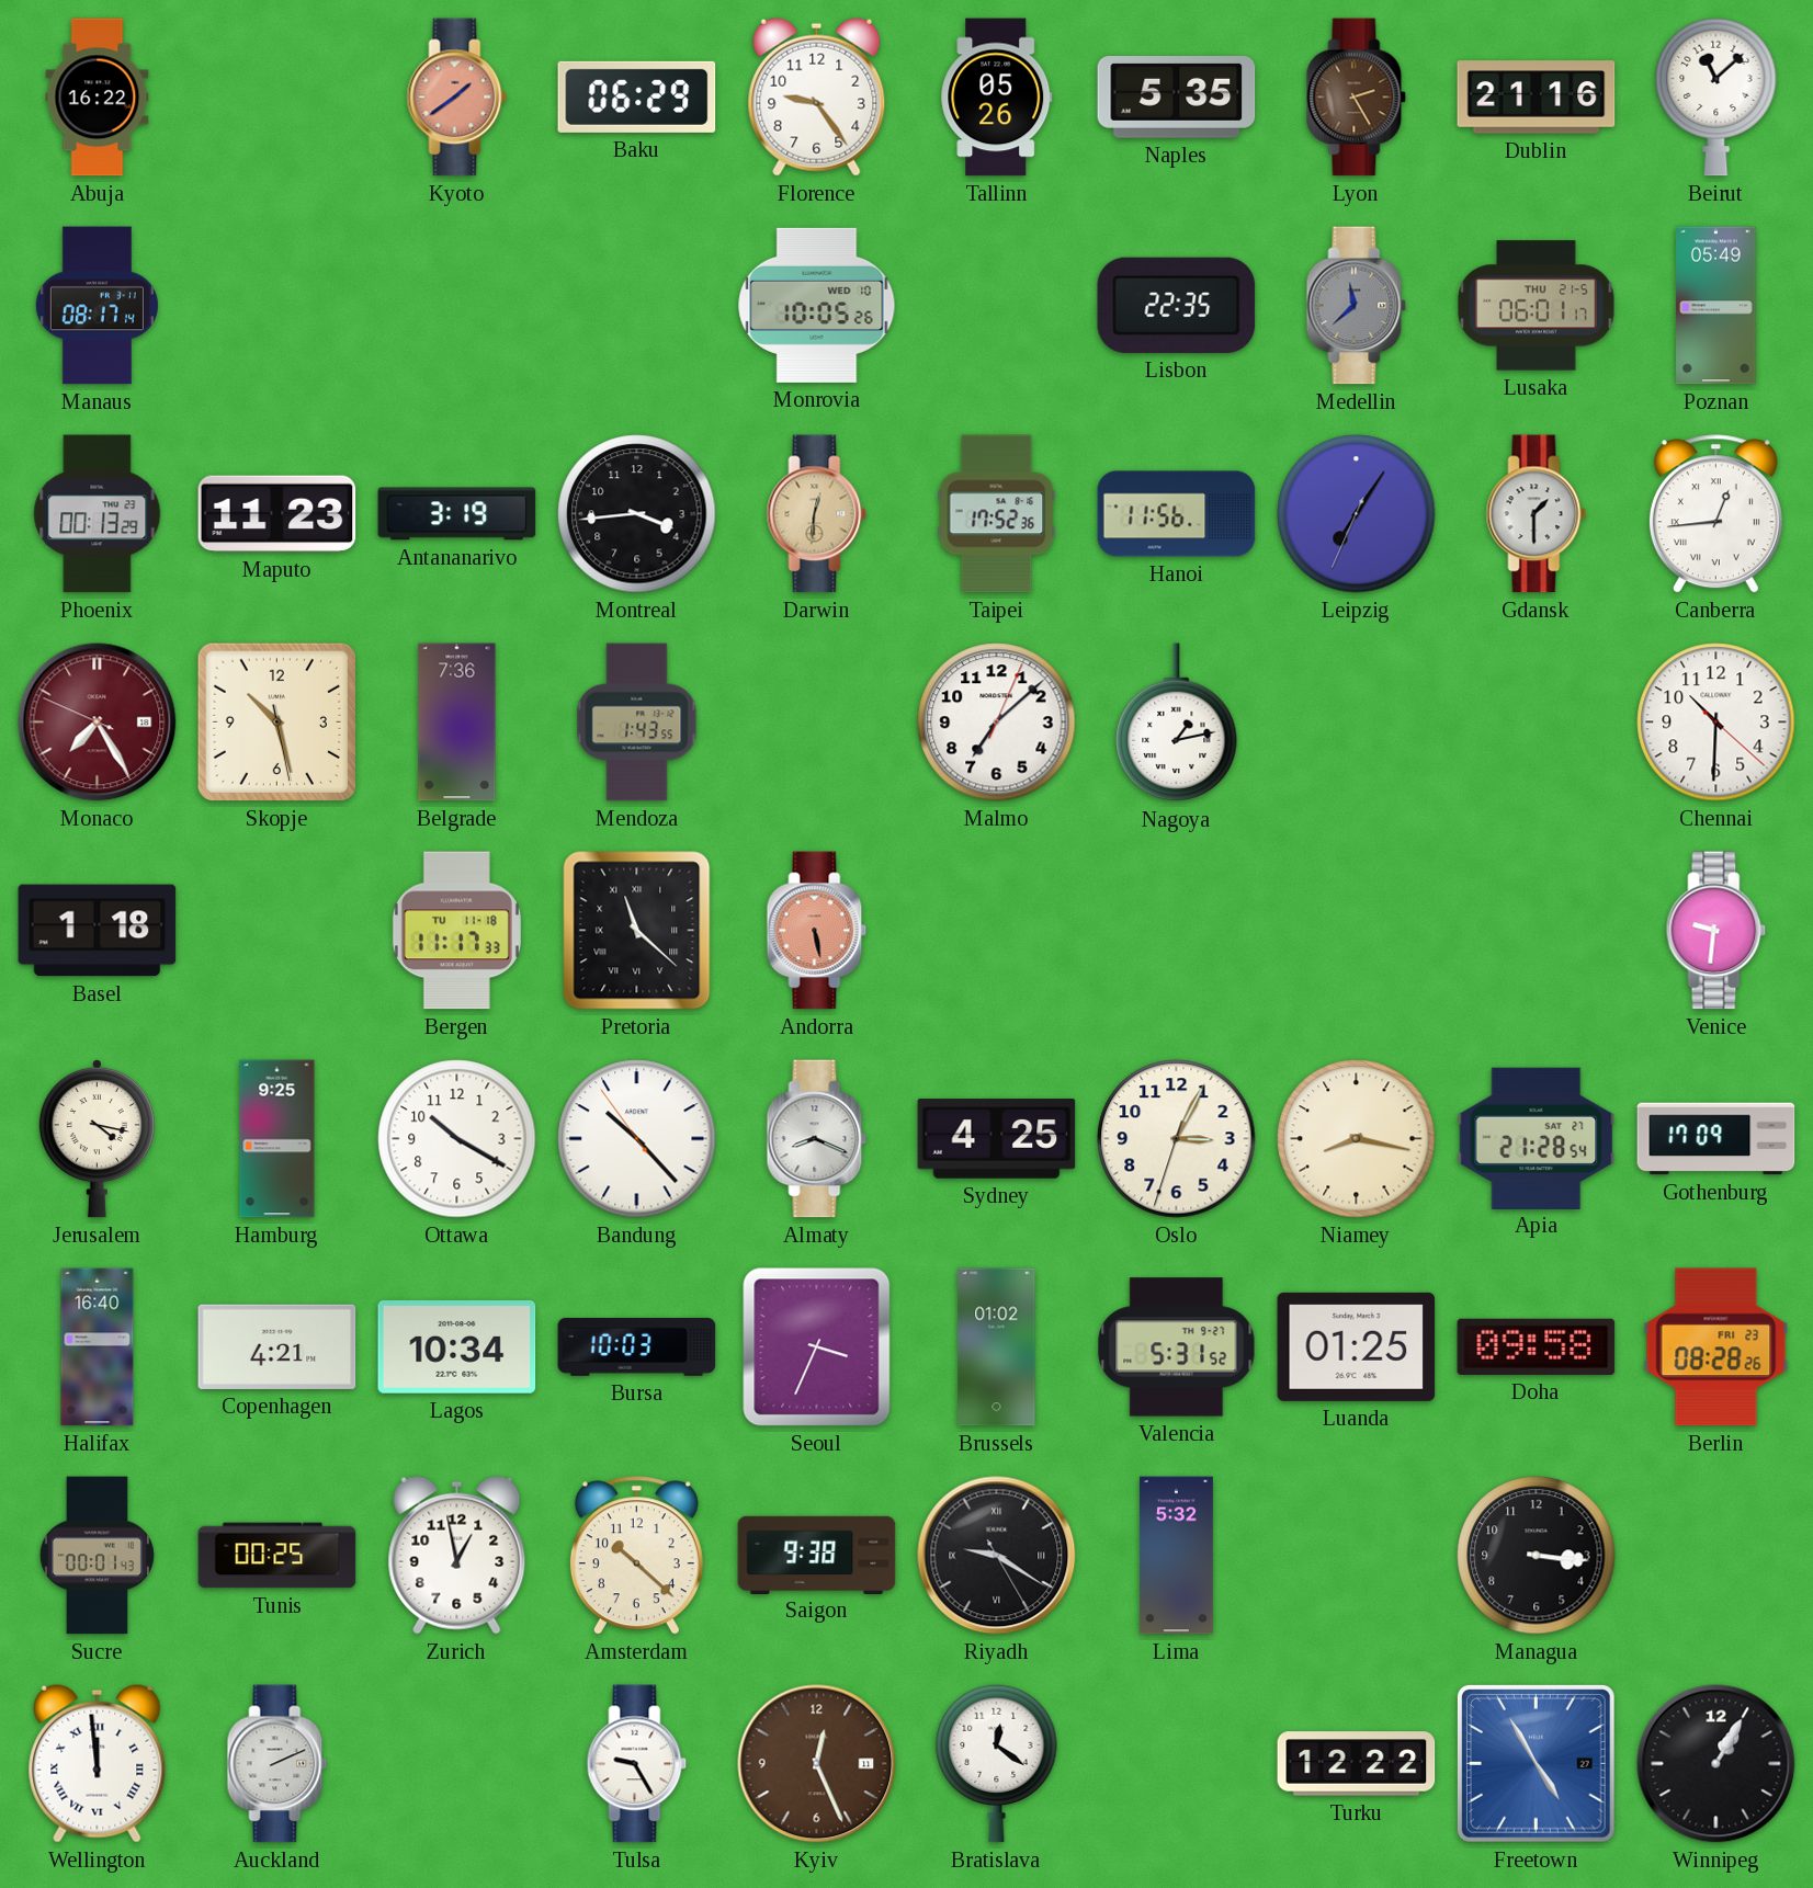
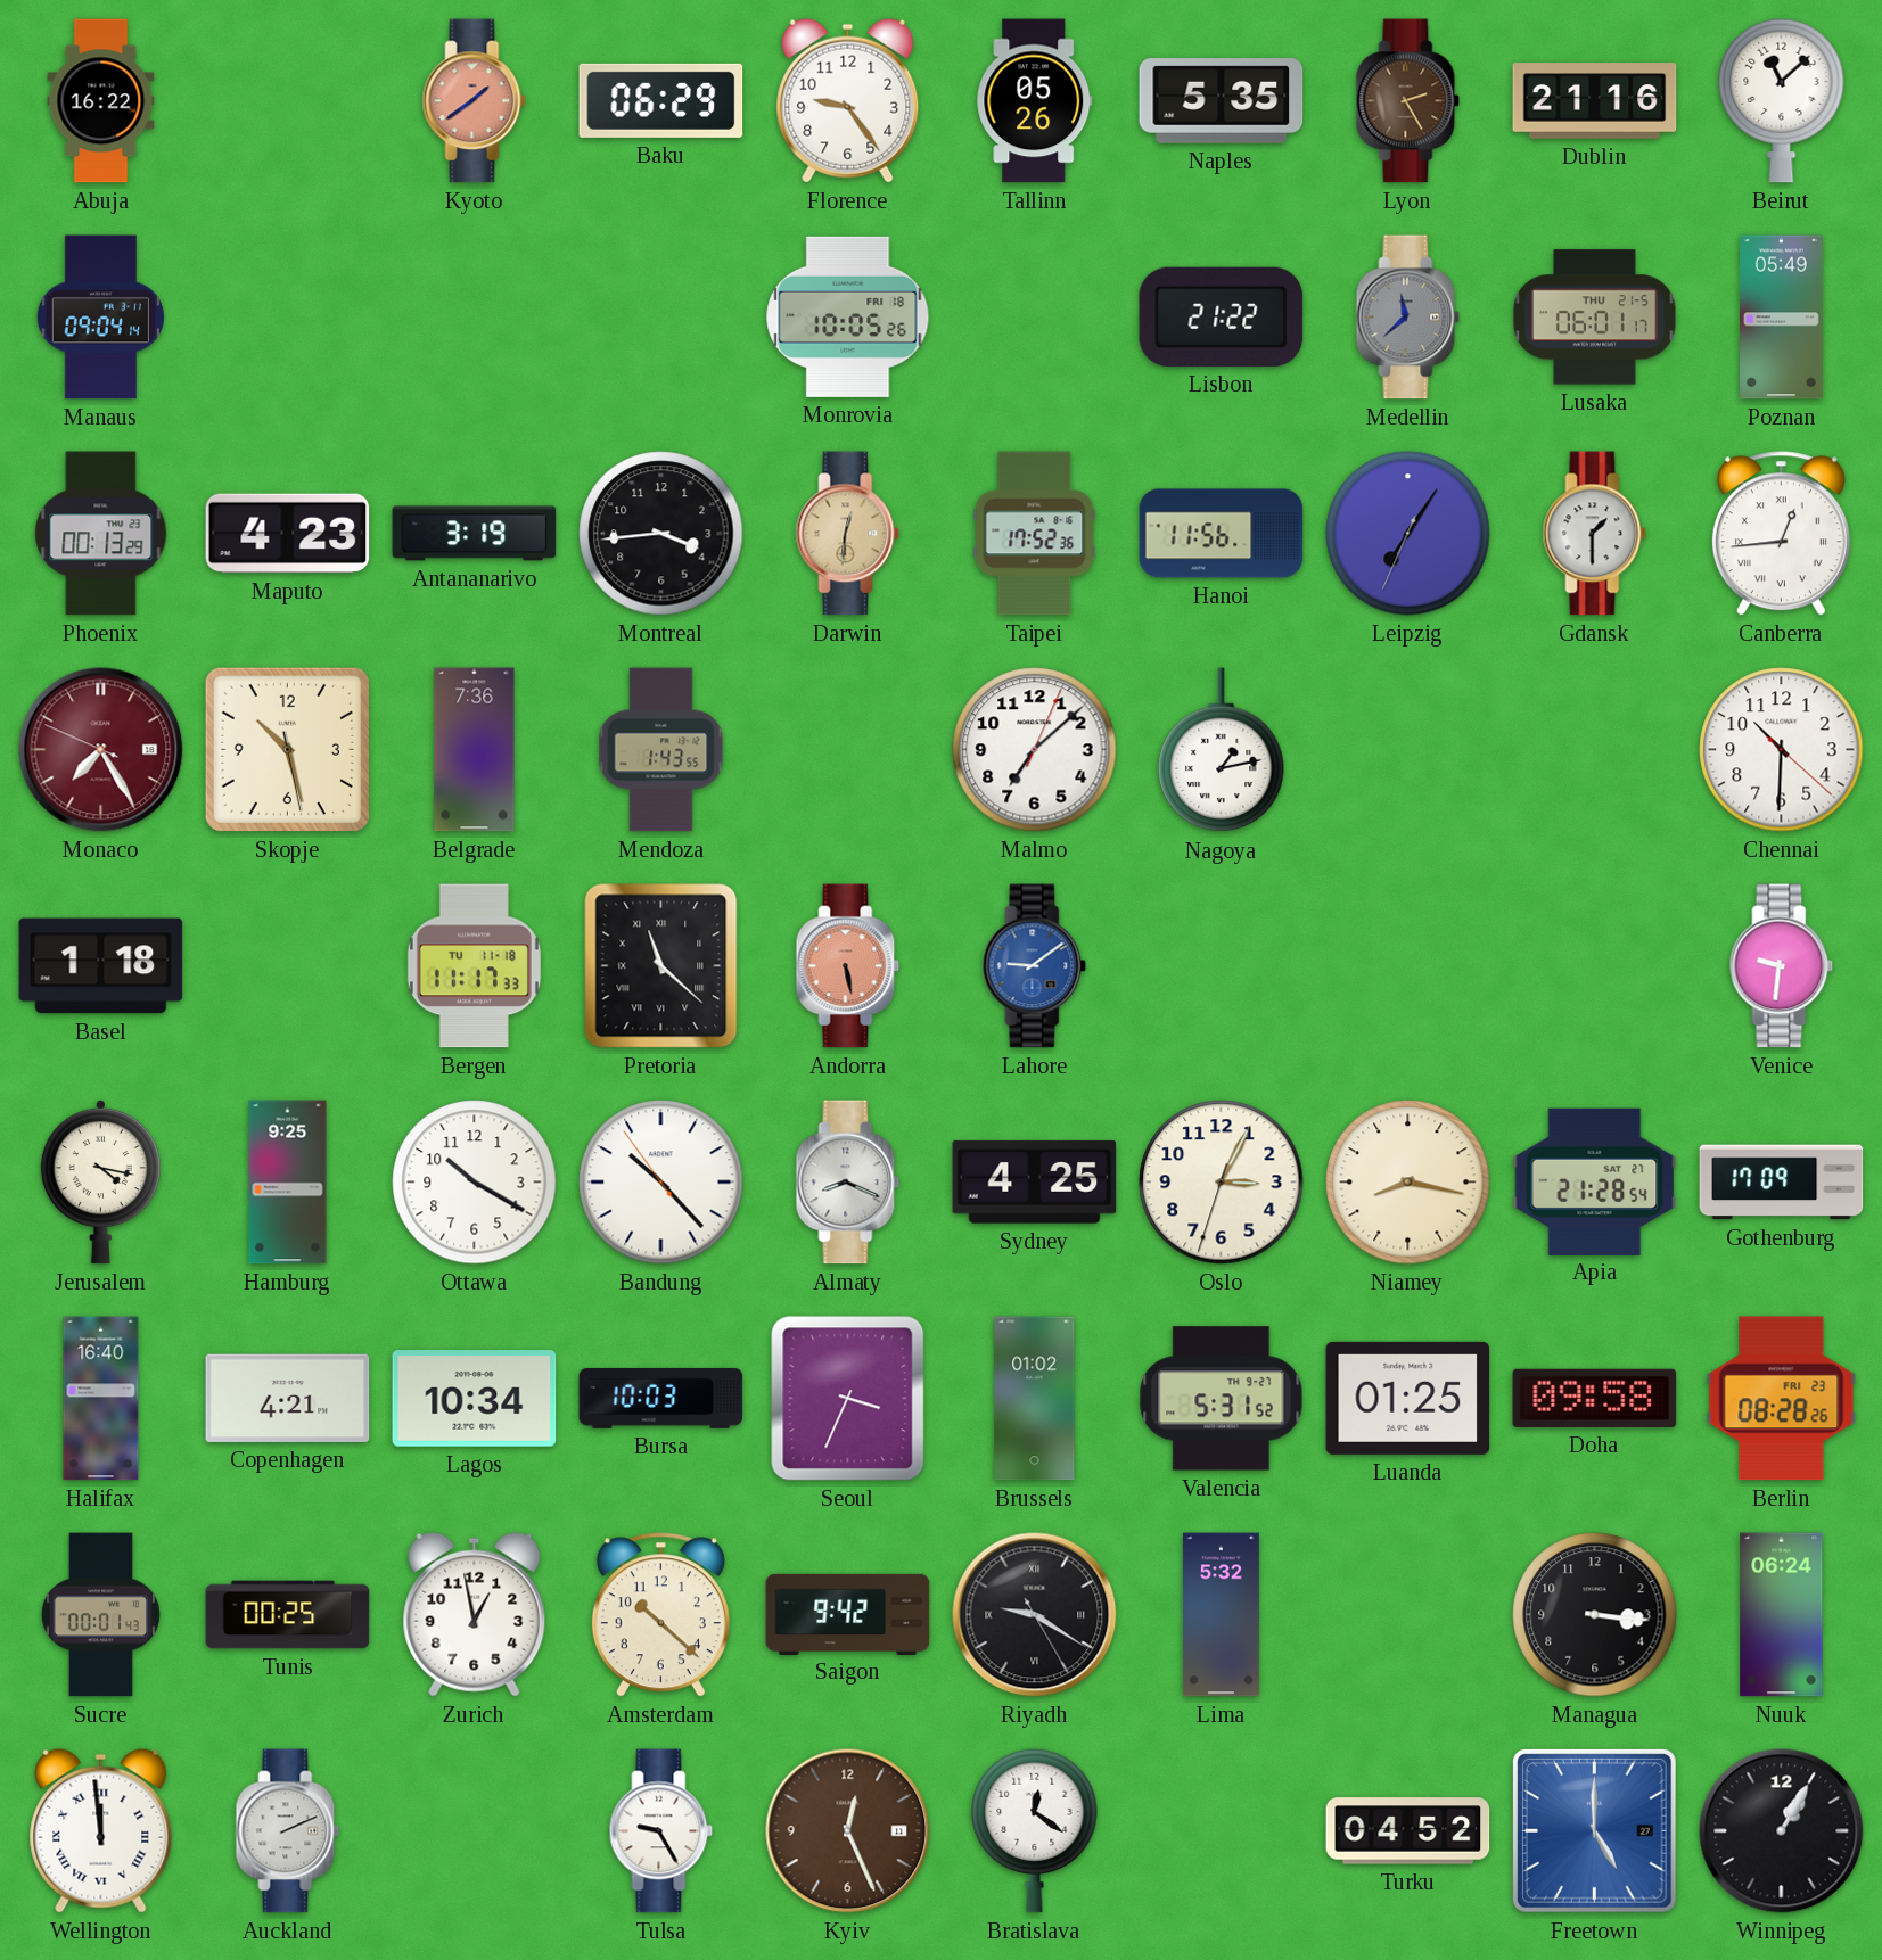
Manaus: 08:17 -> 09:04 (100, 318)
Monrovia date: WED 10 -> FRI 18 (848, 316)
Lisbon: 22:35 -> 21:22 (1222, 316)
Maputo: 11:23 -> 4:23 (288, 534)
Lahore: none -> 9:09 (1035, 966)
Saigon: 9:38 -> 9:42 (848, 1614)
Nuuk: none -> 06:24 (1782, 1615)
Turku: 12:22 -> 04:52 (1408, 1831)
Freetown: 4:55 -> 5:00 (1595, 1831)
